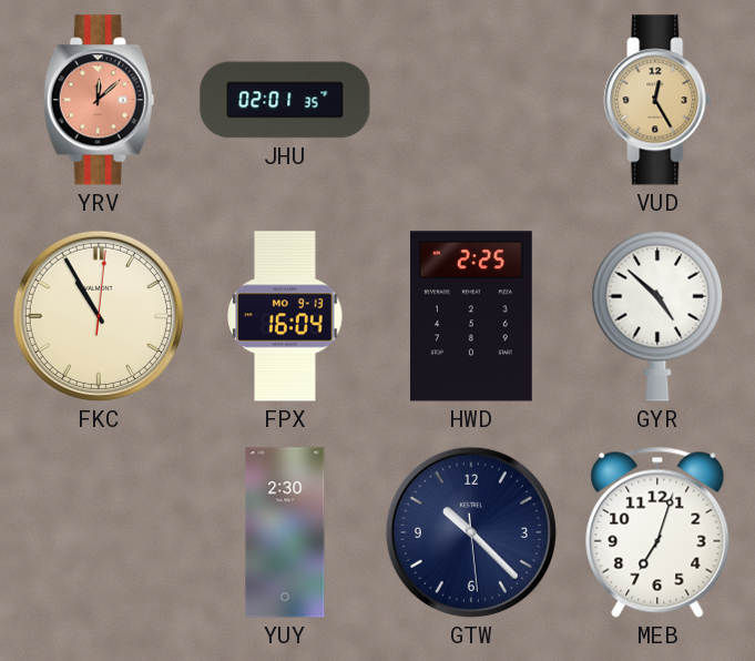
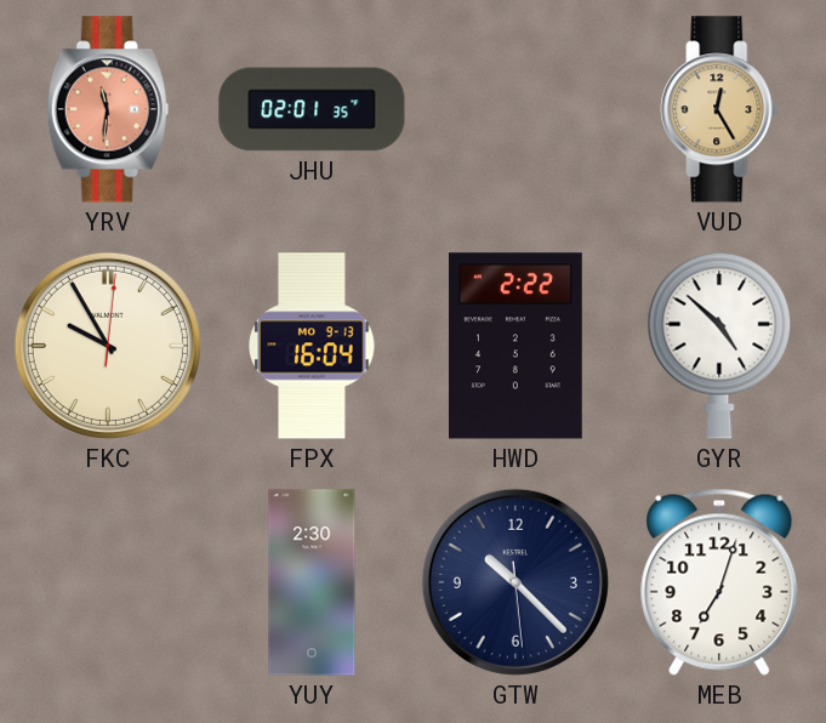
YRV: 12:08 -> 11:31 (108, 109)
FKC: 10:55 -> 9:55 (108, 346)
HWD: 2:25 -> 2:22 (515, 346)
